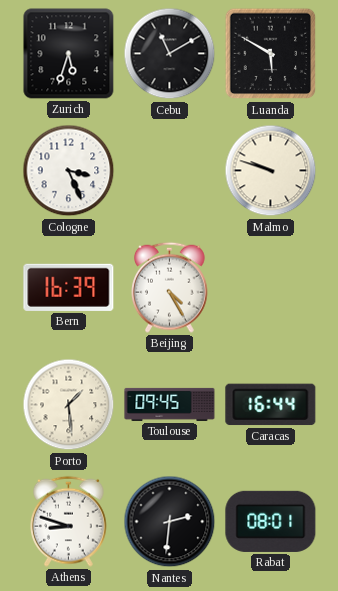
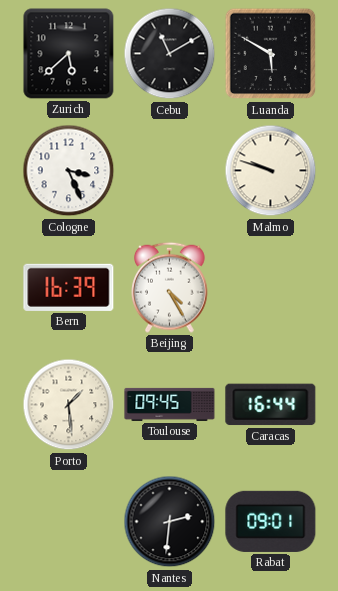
Zurich: 5:33 -> 5:38 (69, 54)
Athens: 8:48 -> none (69, 521)
Rabat: 08:01 -> 09:01 (271, 521)
